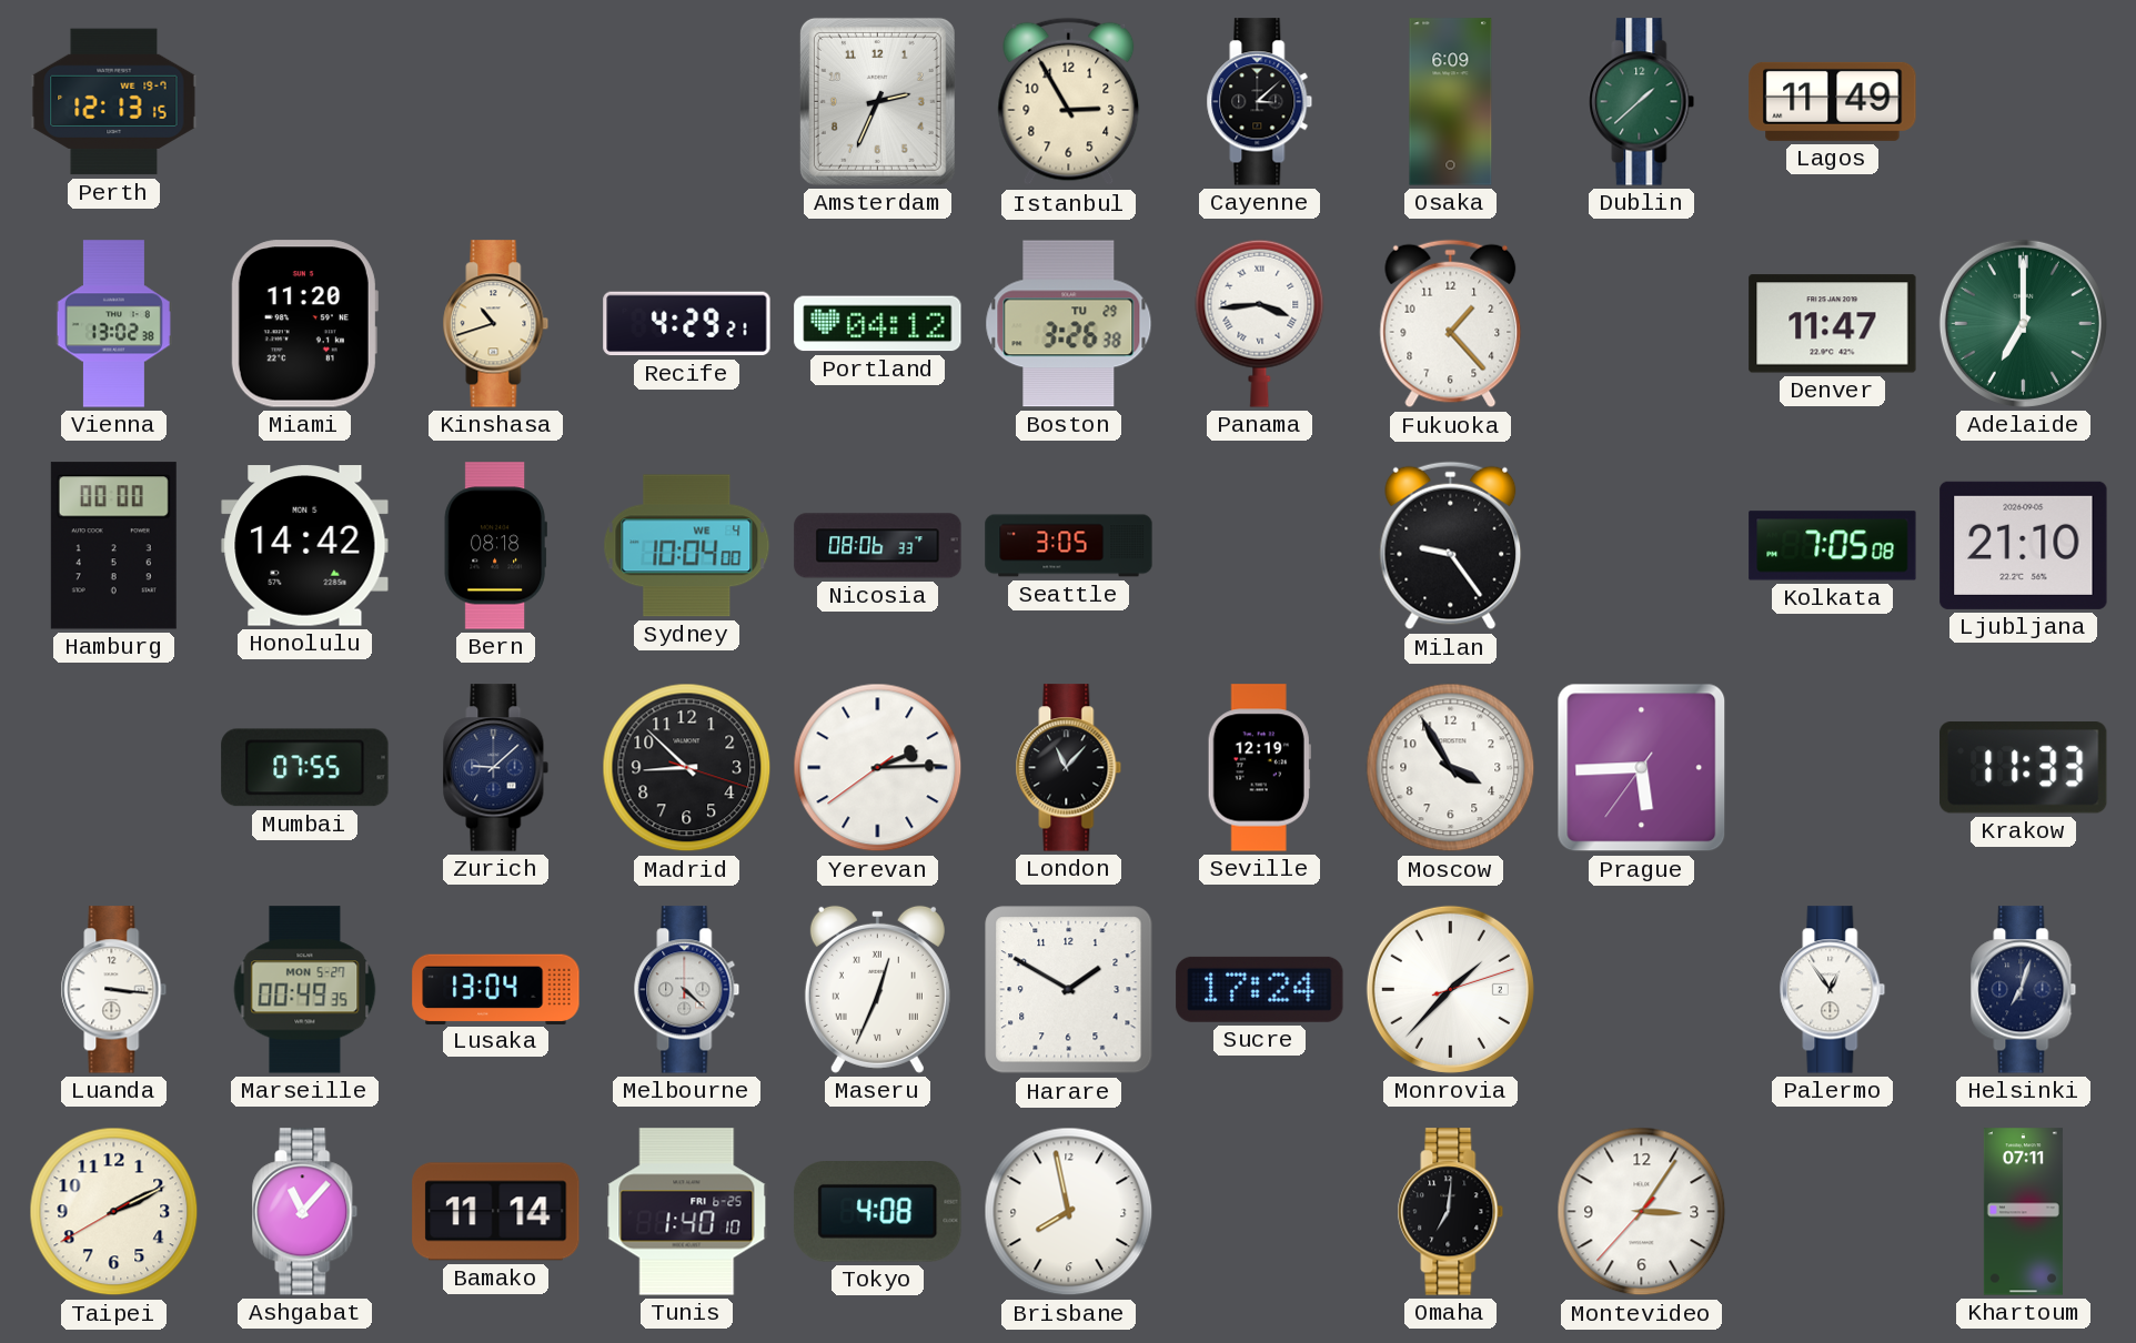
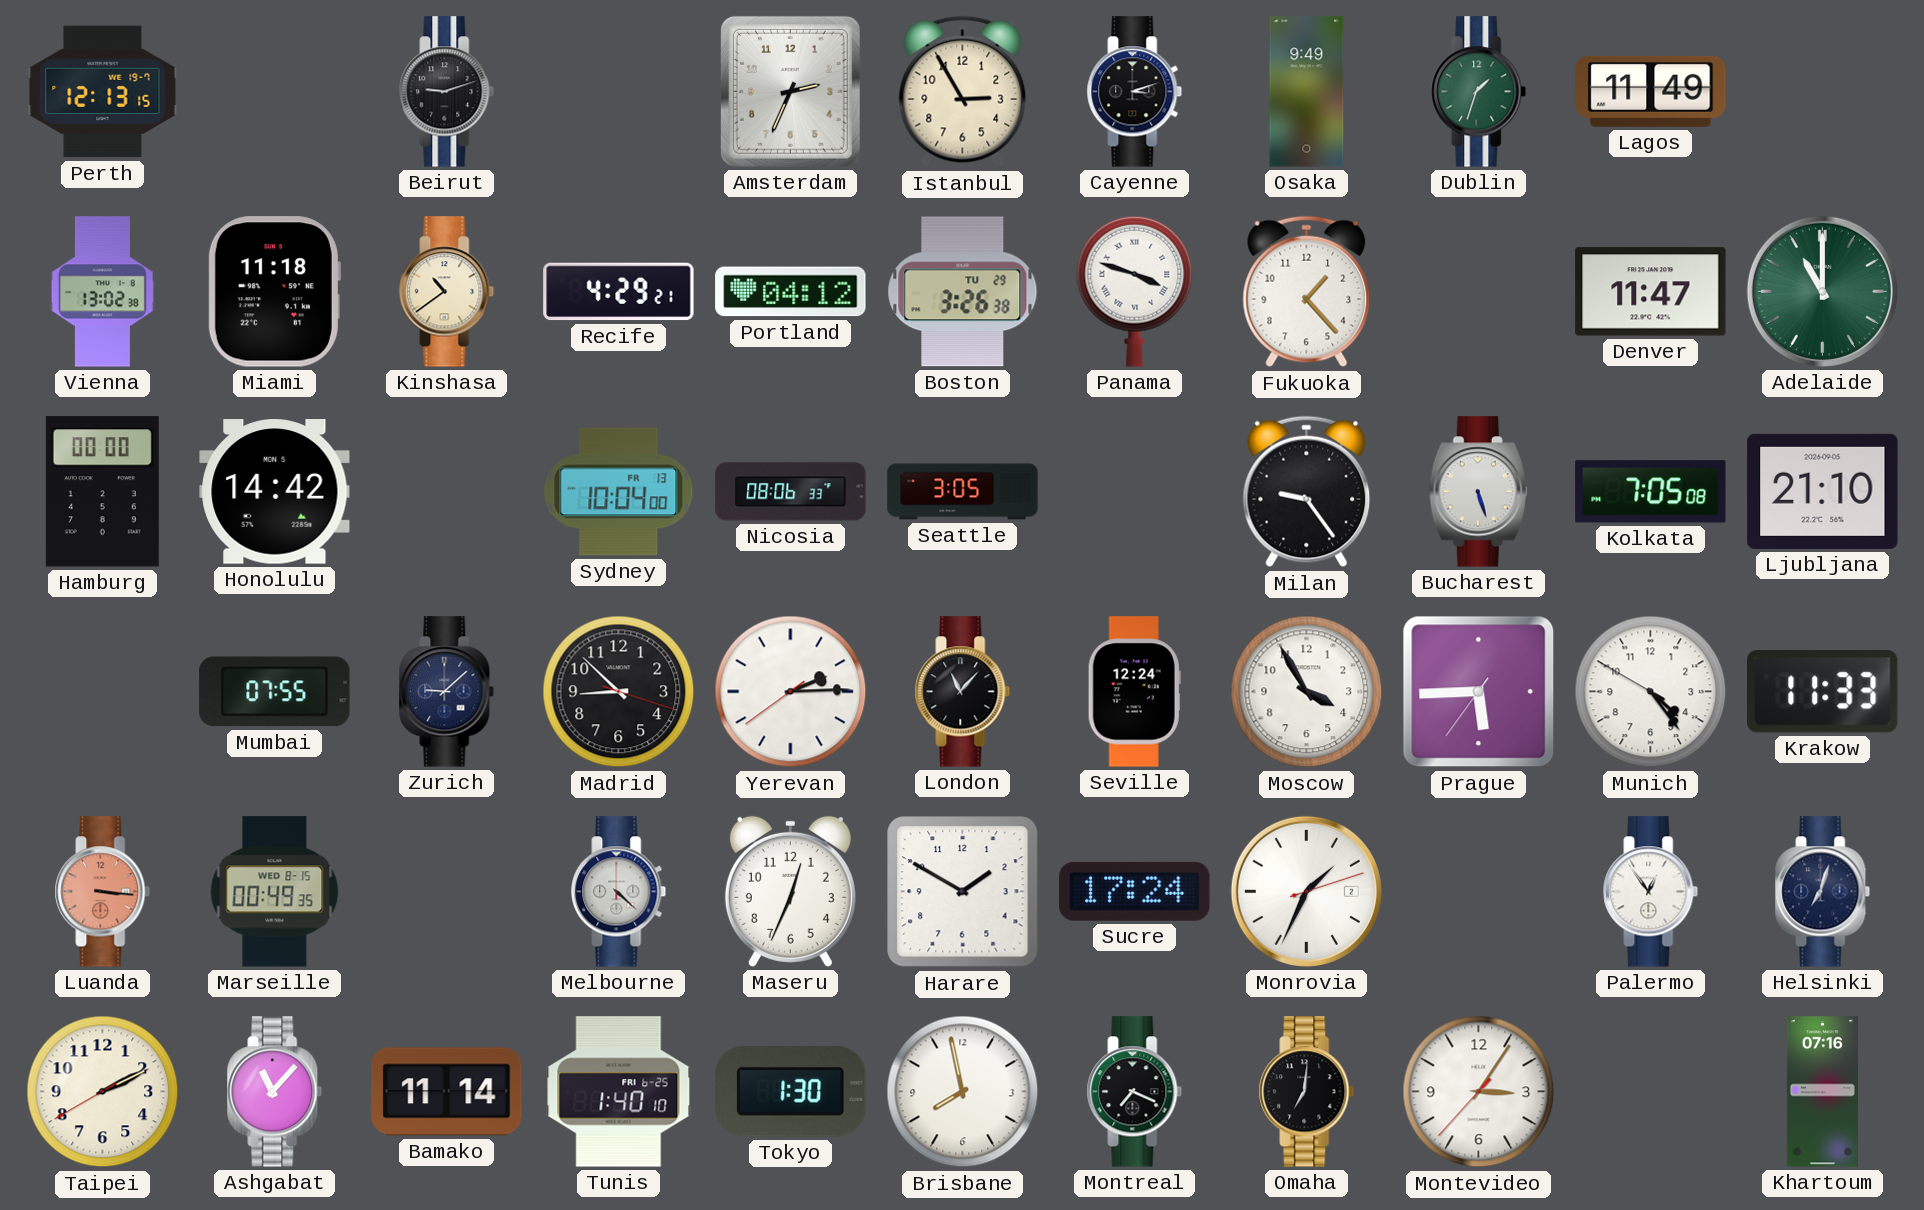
Beirut: none -> 9:12 (447, 92)
Cayenne: 3:08 -> 3:12 (1135, 92)
Osaka: 6:09 -> 9:49 (1307, 92)
Dublin: 1:38 -> 1:33 (1479, 92)
Miami: 11:20 -> 11:18 (274, 292)
Kinshasa: 10:42 -> 10:39 (447, 292)
Panama: 3:44 -> 3:48 (1135, 291)
Adelaide: 7:00 -> 11:00 (1822, 291)
Bern: 08:18 -> none (495, 546)
Sydney date: WE 4 -> FR 13 (619, 492)
Bucharest: none -> 5:27 (1478, 492)
Seville: 12:19 -> 12:24 (1134, 692)
Munich: none -> 4:23 (1651, 692)
Luanda dial: white -> salmon (103, 892)
Marseille date: MON 5-27 -> WED 8-15 (275, 892)
Lusaka: 13:04 -> none (496, 989)
Maseru numerals: Roman -> Arabic (790, 891)
Monrovia: 1:37 -> 1:34 (1306, 891)
Tokyo: 4:08 -> 1:30 (791, 1092)
Montreal: none -> 7:19 (1135, 1092)
Khartoum: 07:11 -> 07:16 (1822, 1092)
